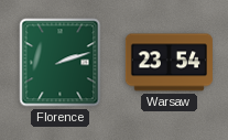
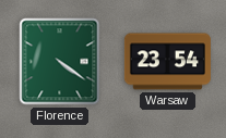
Florence: 2:12 -> 4:21 (60, 62)
